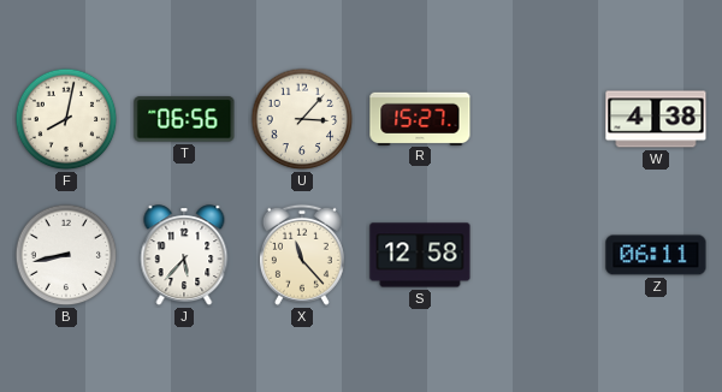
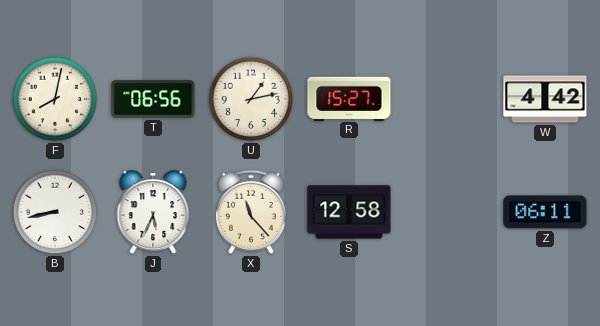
U: 3:07 -> 1:13 (251, 99)
W: 4:38 -> 4:42 (545, 99)
J: 5:37 -> 5:34 (153, 213)
